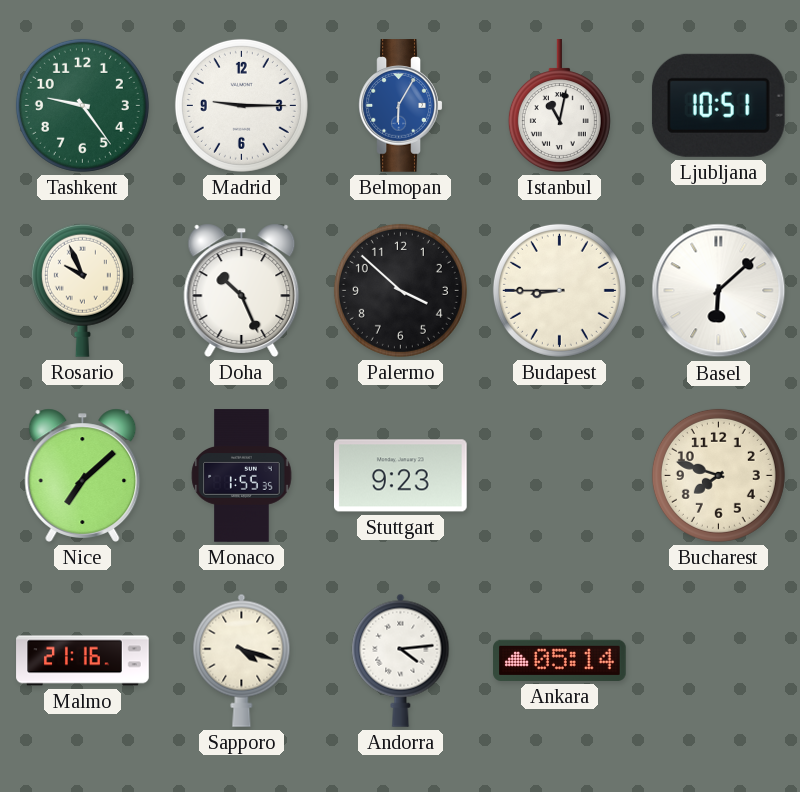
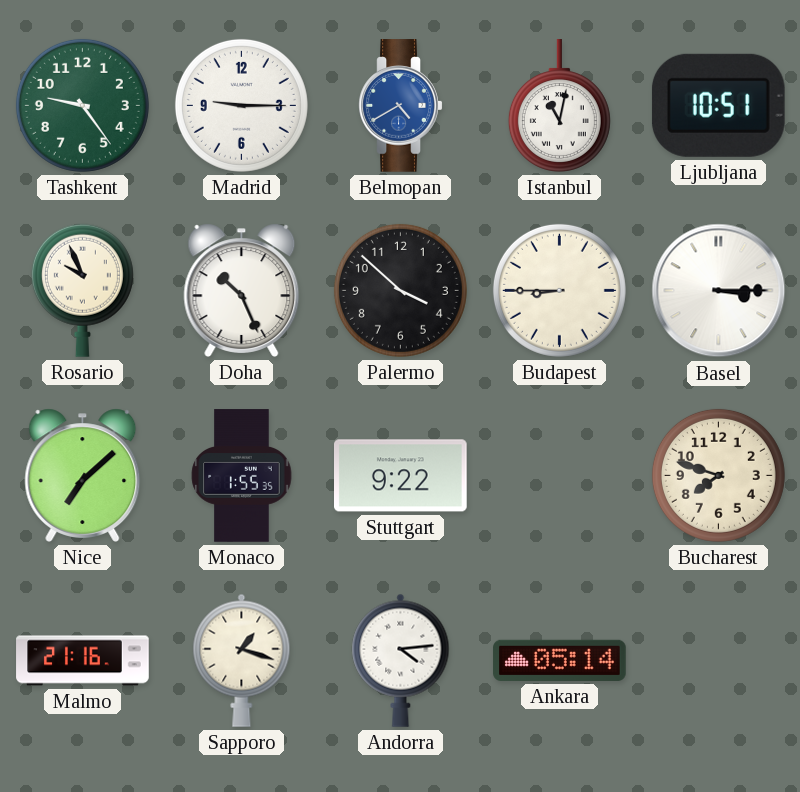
Belmopan: 6:05 -> 4:40 (401, 106)
Basel: 6:08 -> 3:15 (719, 291)
Stuttgart: 9:23 -> 9:22 (401, 476)
Sapporo: 4:18 -> 1:18 (242, 660)
